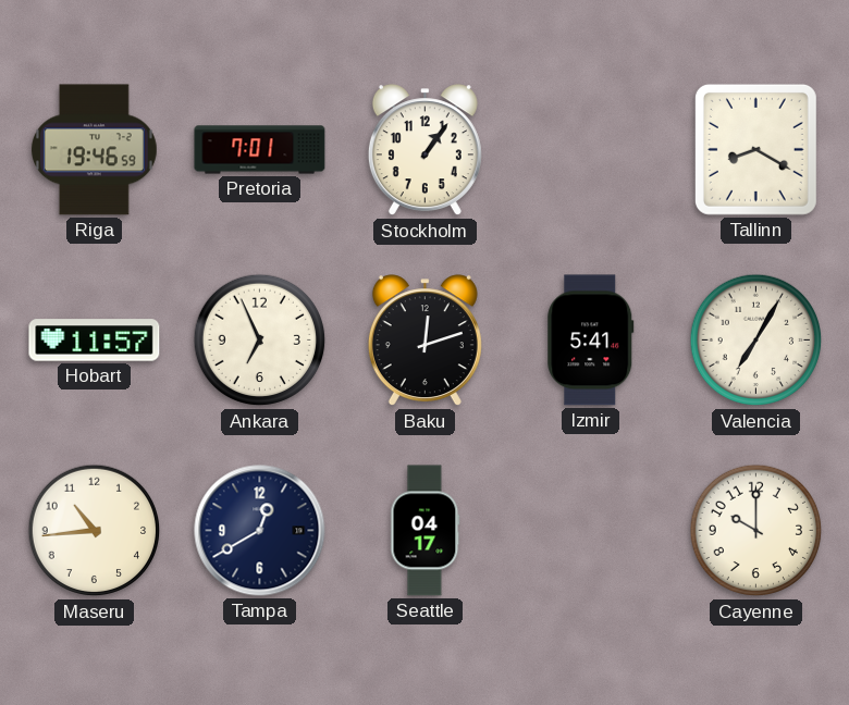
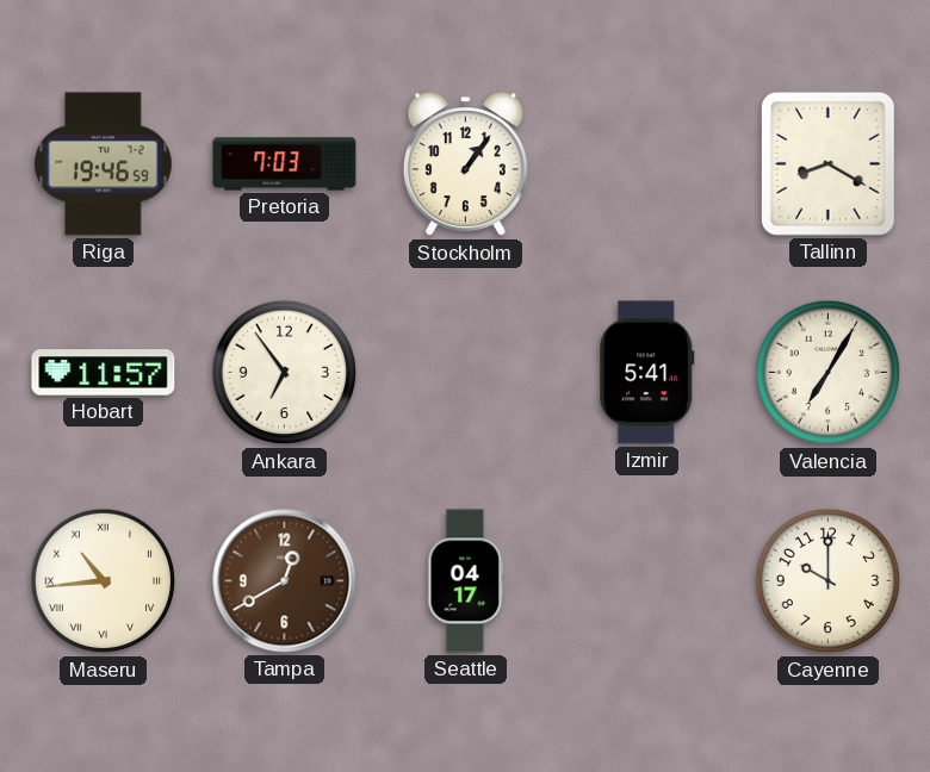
Pretoria: 7:01 -> 7:03 (285, 164)
Ankara: 6:56 -> 6:54 (285, 373)
Baku: 12:12 -> none (424, 341)
Maseru numerals: Arabic -> Roman (104, 581)
Tampa dial: navy -> brown (285, 581)
